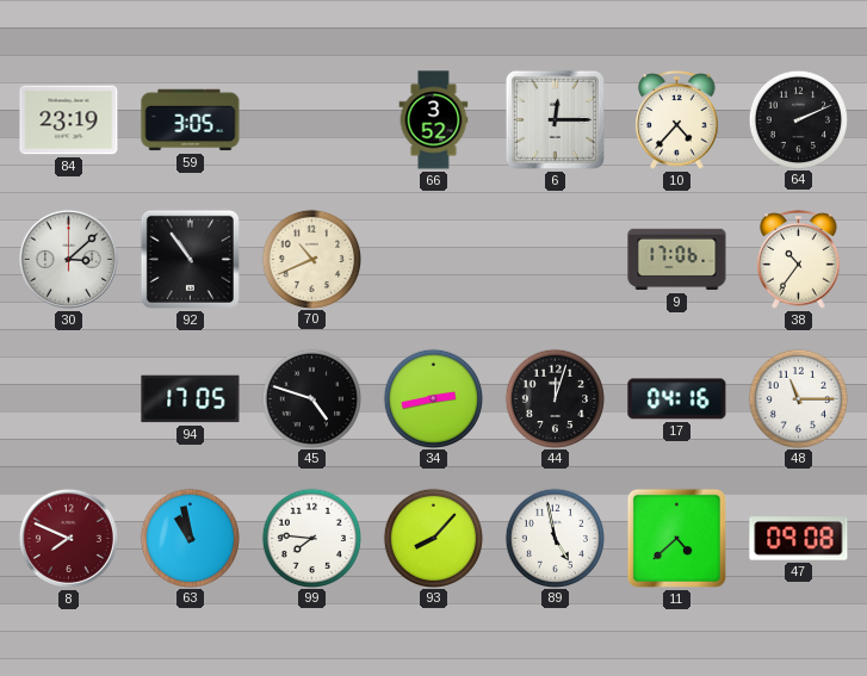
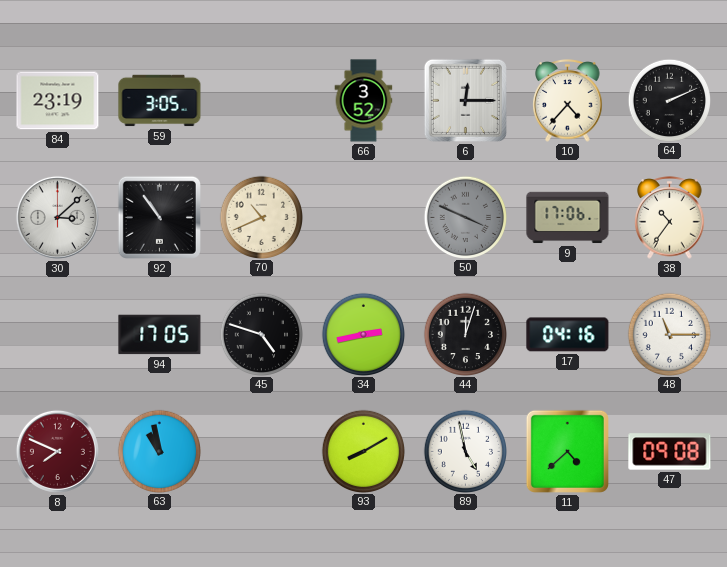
50: none -> 3:49 (465, 217)
99: 7:46 -> none (311, 538)
93: 8:07 -> 8:10 (363, 451)
